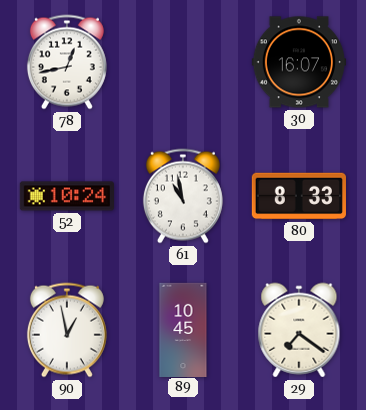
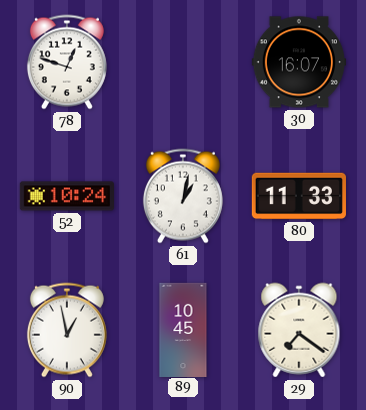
78: 12:43 -> 12:48 (67, 62)
61: 10:58 -> 1:02 (183, 196)
80: 8:33 -> 11:33 (299, 196)
